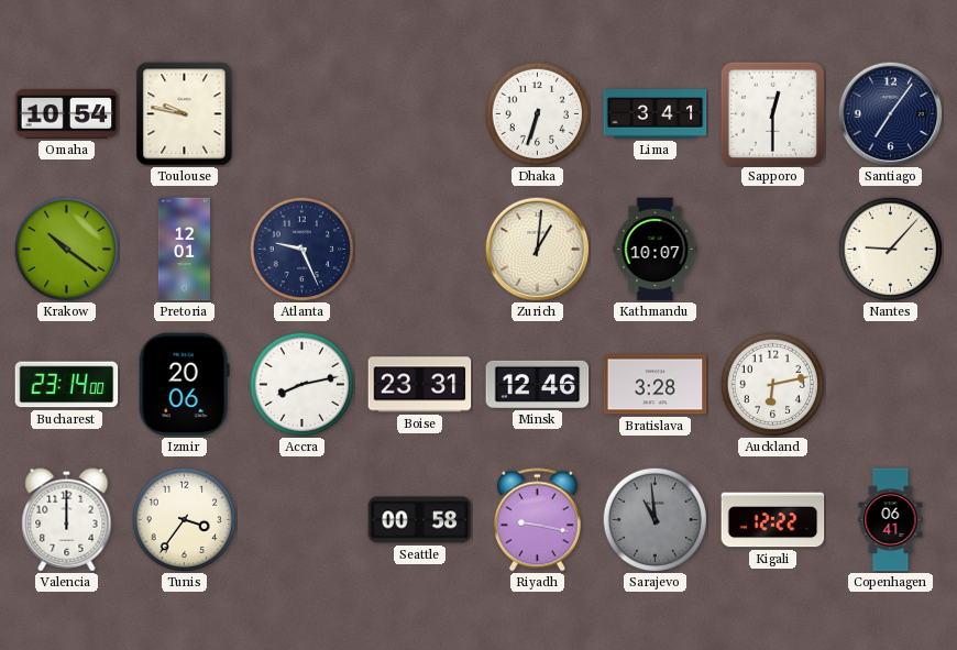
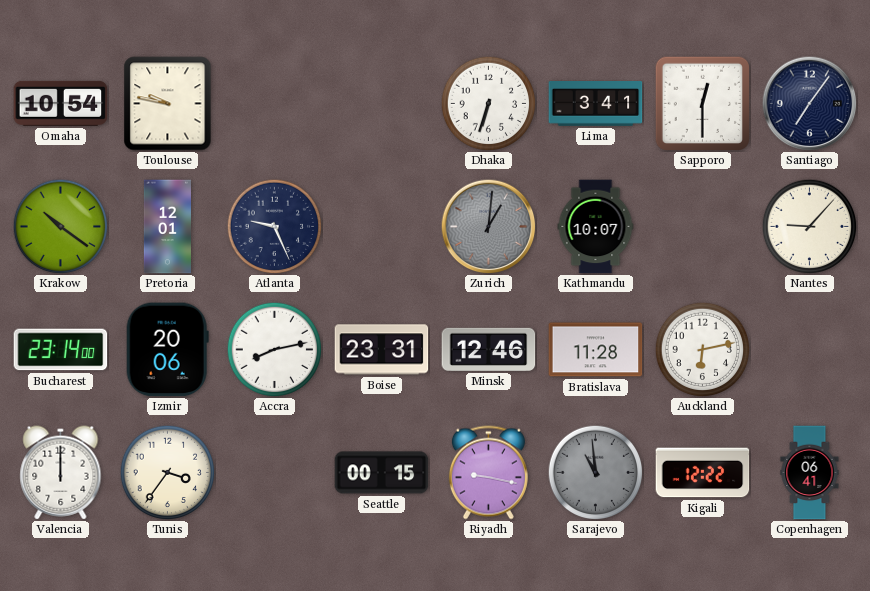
Zurich dial: cream -> grey (488, 226)
Bratislava: 3:28 -> 11:28 (596, 350)
Seattle: 00:58 -> 00:15 (382, 473)
